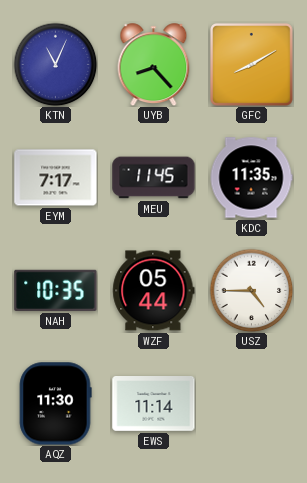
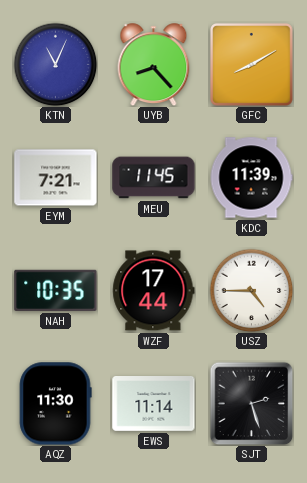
EYM: 7:17 -> 7:21 (56, 178)
KDC: 11:35 -> 11:39 (251, 178)
WZF: 05:44 -> 17:44 (154, 291)
SJT: none -> 2:27 (251, 403)
